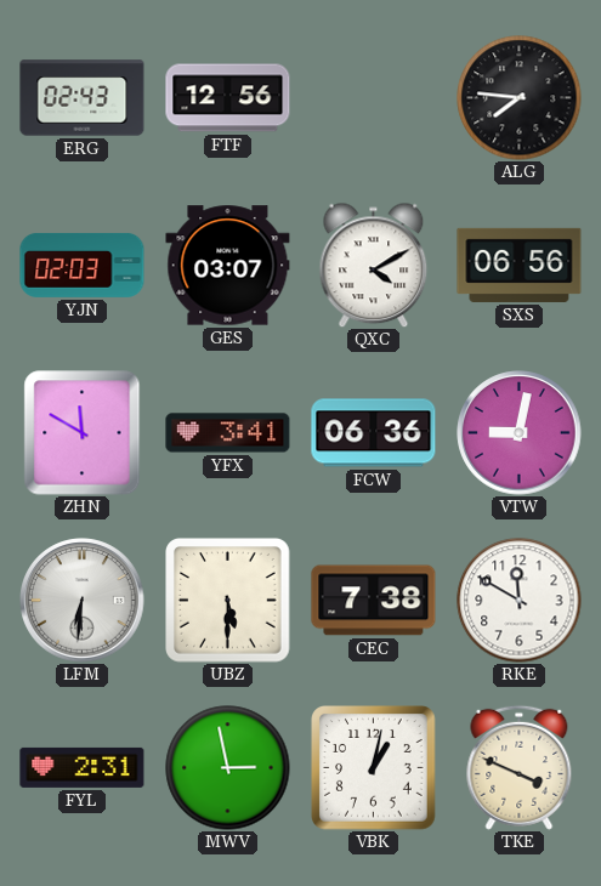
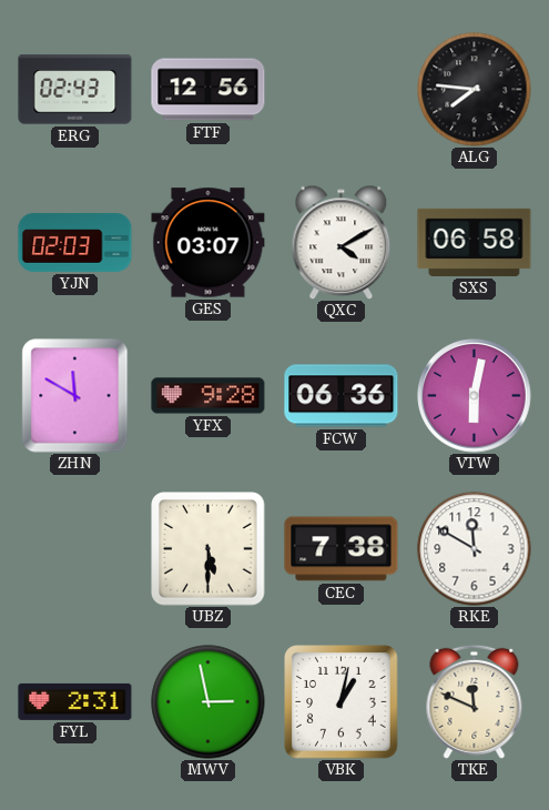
SXS: 06:56 -> 06:58 (475, 242)
YFX: 3:41 -> 9:28 (209, 396)
VTW: 9:02 -> 6:02 (475, 396)
LFM: 6:31 -> none (83, 601)
TKE: 3:49 -> 11:49 (475, 701)
